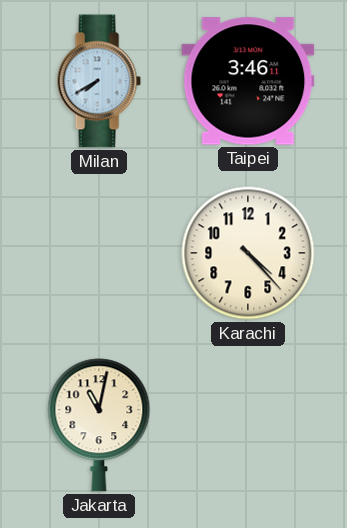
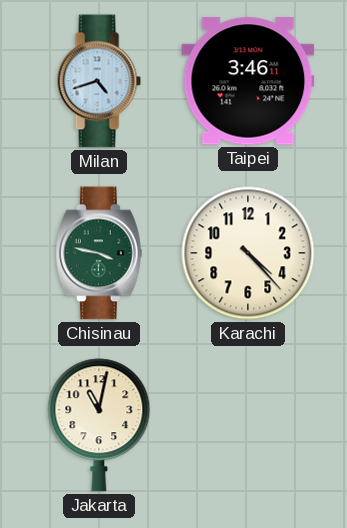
Milan: 7:40 -> 4:42 (99, 81)
Chisinau: none -> 3:47 (99, 253)
